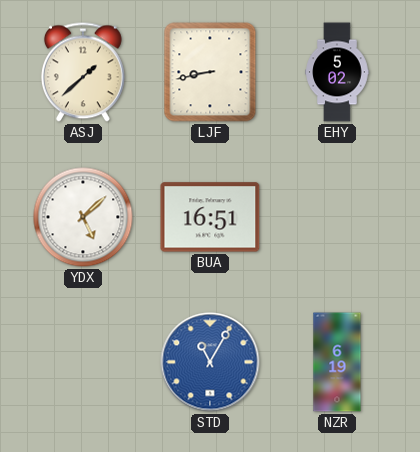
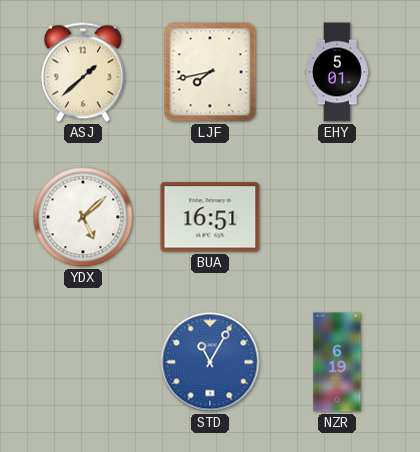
LJF: 8:43 -> 7:43 (210, 72)
EHY: 5:02 -> 5:01 (337, 72)
